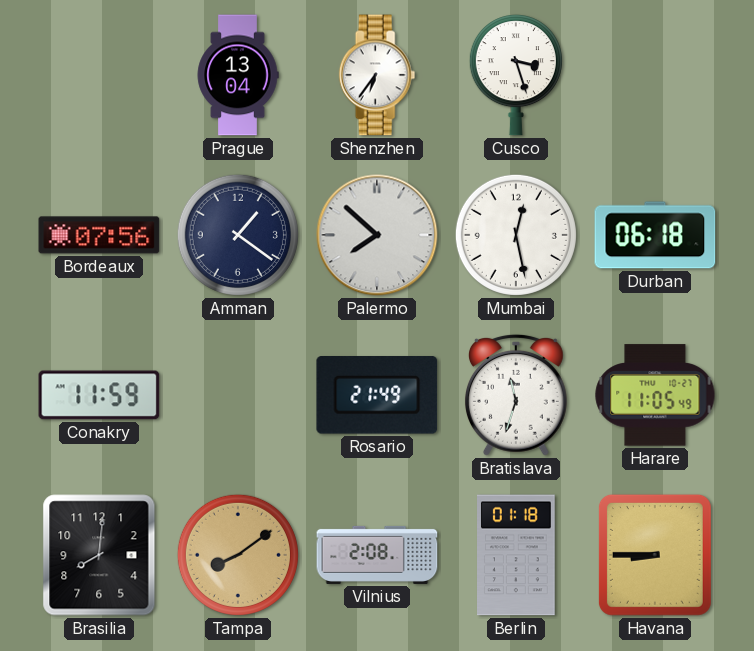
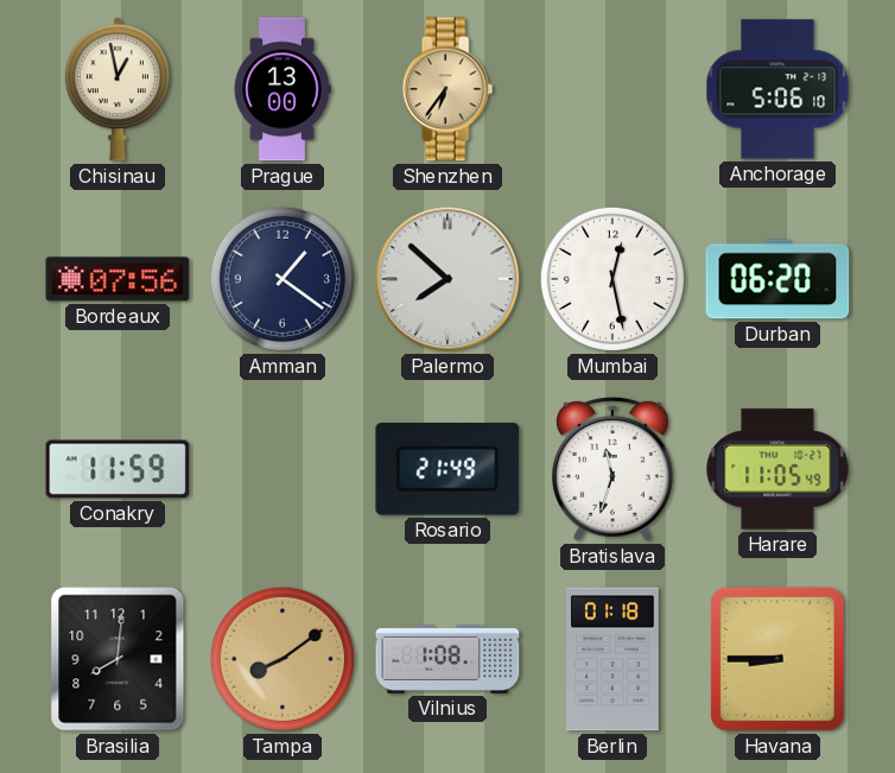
Chisinau: none -> 12:58 (118, 89)
Prague: 13:04 -> 13:00 (283, 89)
Shenzhen dial: white -> champagne (448, 89)
Cusco: 3:27 -> none (516, 75)
Anchorage: none -> 5:06 (777, 89)
Durban: 06:18 -> 06:20 (777, 279)
Vilnius: 2:08 -> 1:08 (448, 659)
